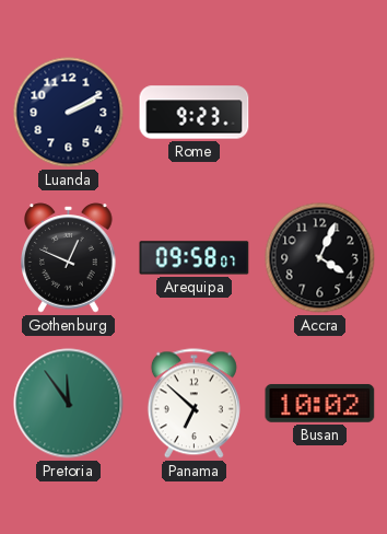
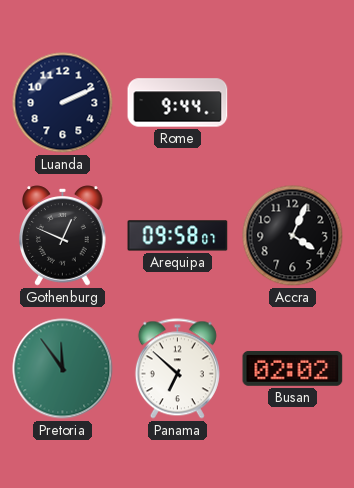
Luanda: 2:10 -> 2:11 (63, 103)
Rome: 9:23 -> 9:44 (178, 103)
Busan: 10:02 -> 02:02 (293, 368)
